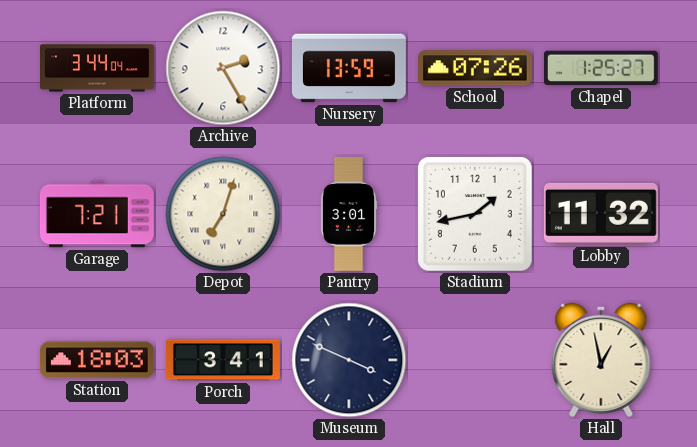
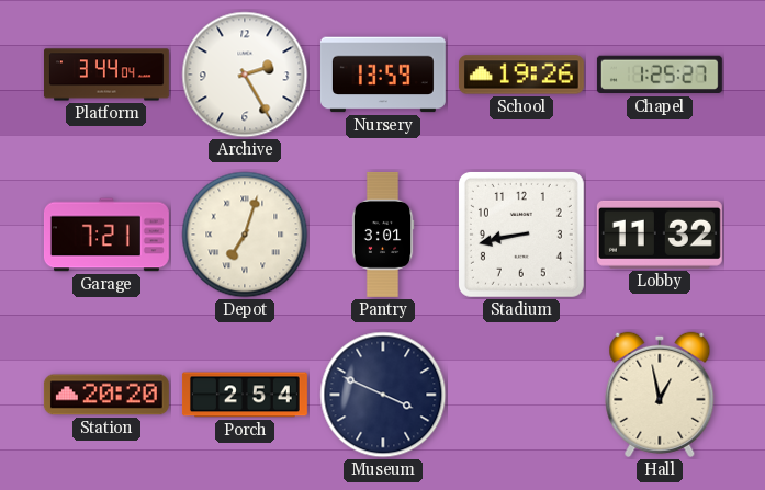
School: 07:26 -> 19:26 (521, 75)
Stadium: 1:43 -> 8:43 (521, 235)
Station: 18:03 -> 20:20 (106, 395)
Porch: 3:41 -> 2:54 (245, 395)
